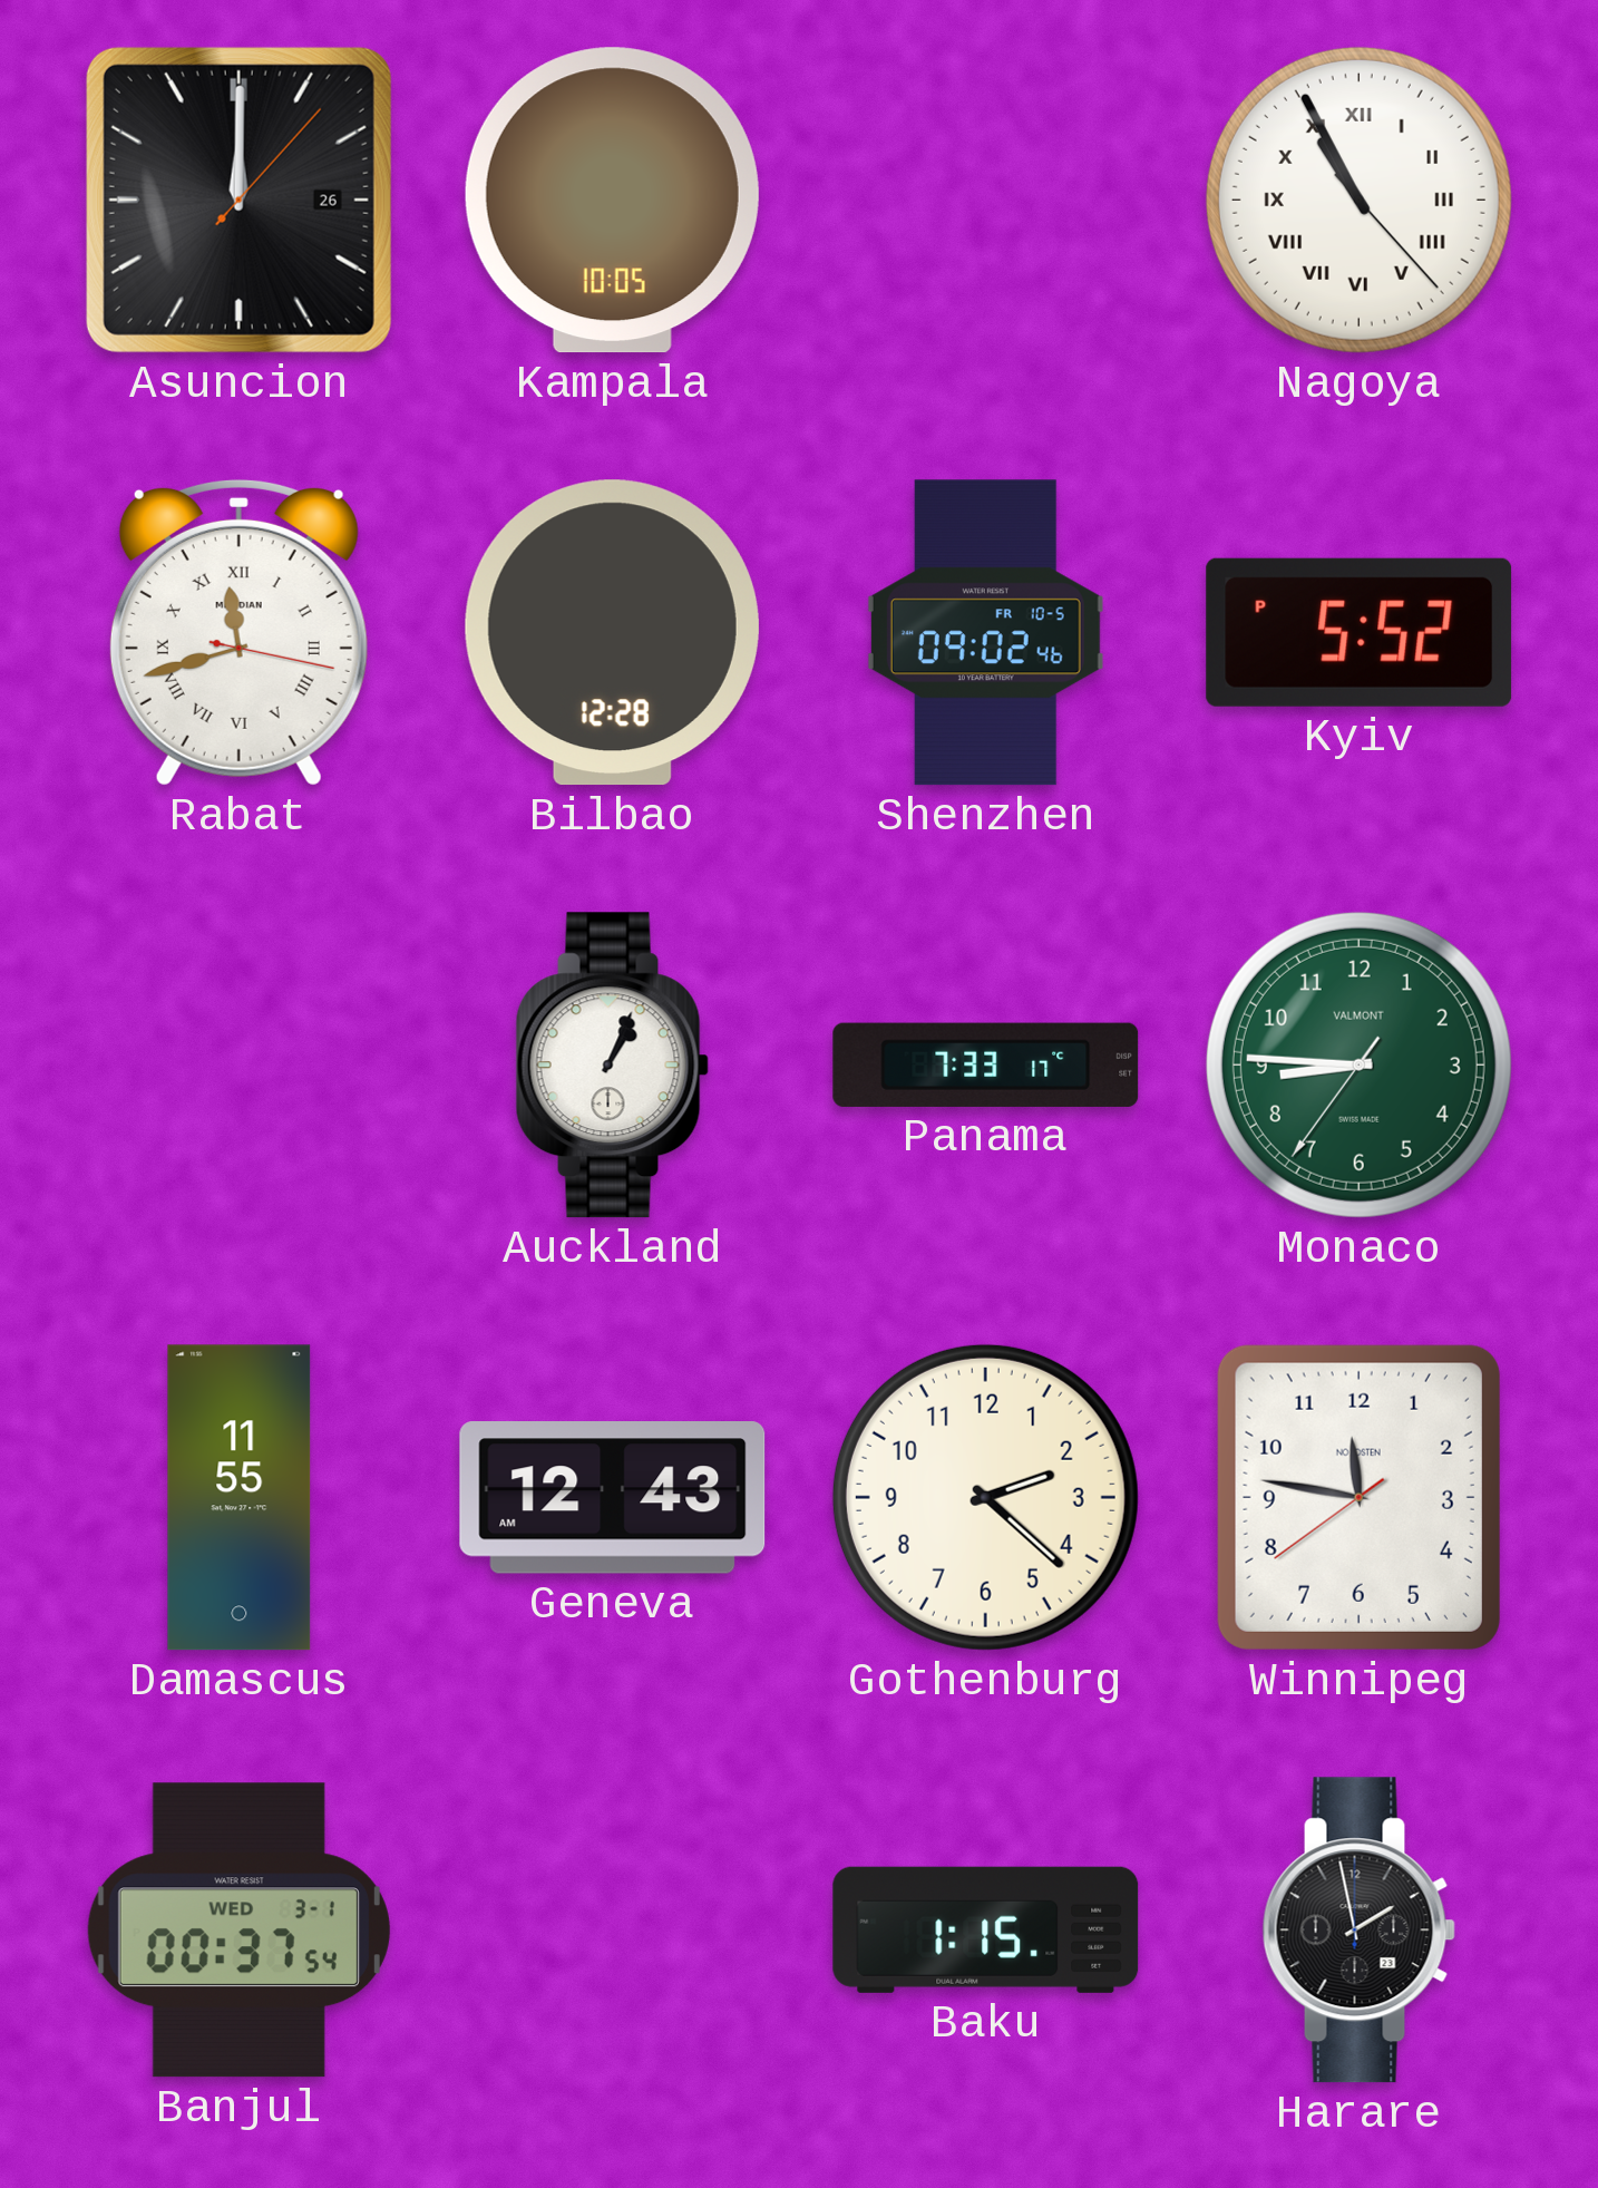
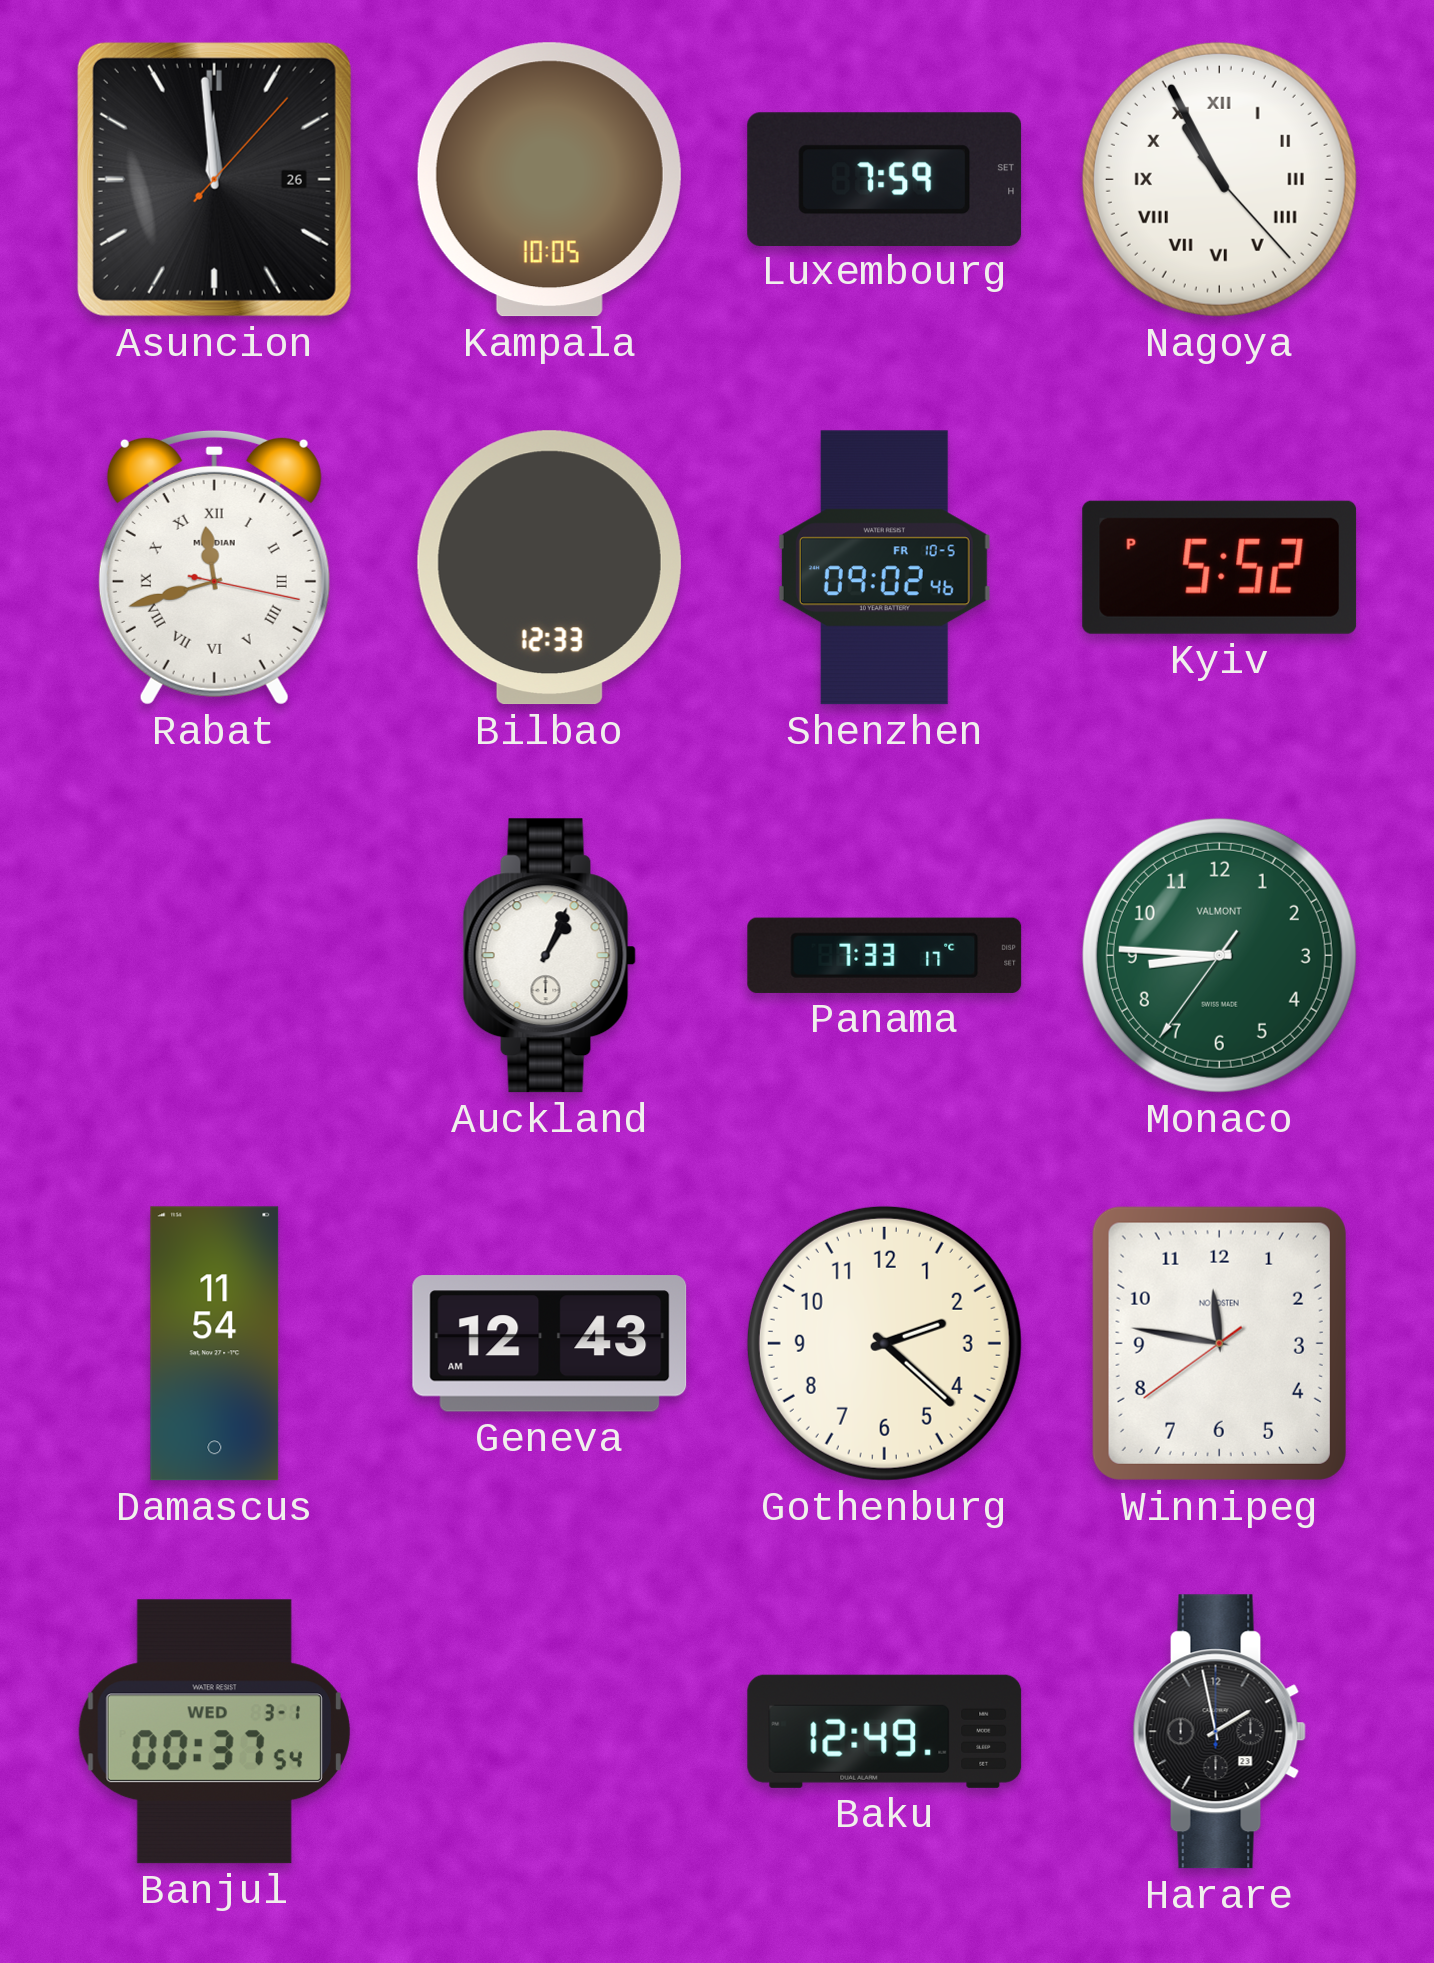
Asuncion: 12:00 -> 11:59 (214, 179)
Luxembourg: none -> 7:59 (885, 179)
Bilbao: 12:28 -> 12:33 (549, 568)
Damascus: 11:55 -> 11:54 (215, 1344)
Baku: 1:15 -> 12:49 (885, 1731)
